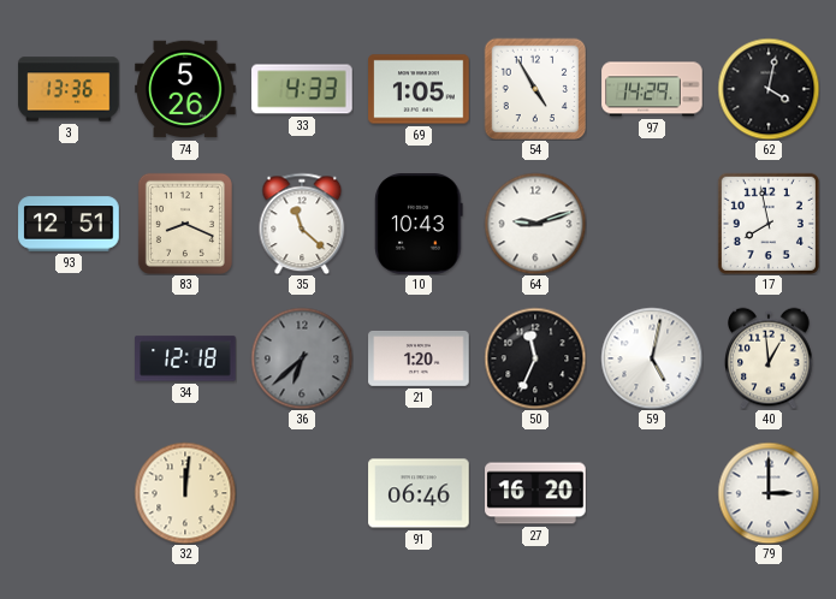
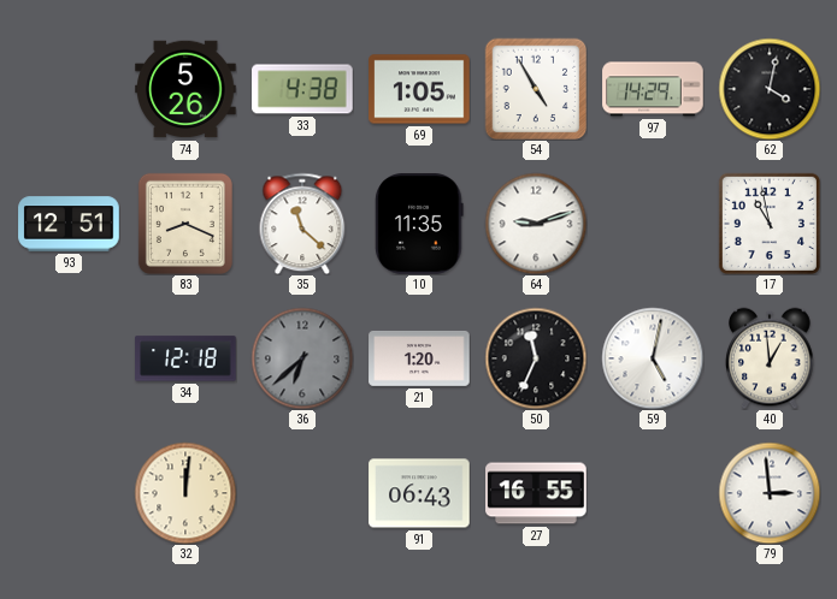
3: 13:36 -> none (69, 89)
33: 4:33 -> 4:38 (302, 89)
10: 10:43 -> 11:35 (419, 224)
17: 7:58 -> 10:58 (770, 224)
91: 06:46 -> 06:43 (419, 493)
27: 16:20 -> 16:55 (536, 493)
79: 3:00 -> 2:59 (770, 493)
